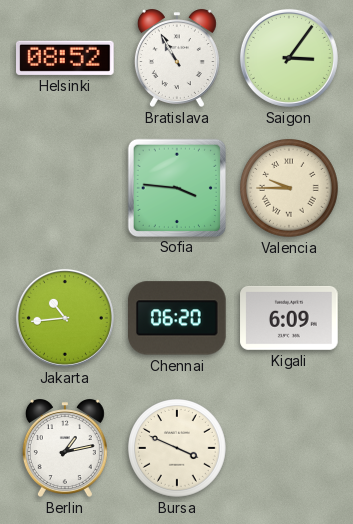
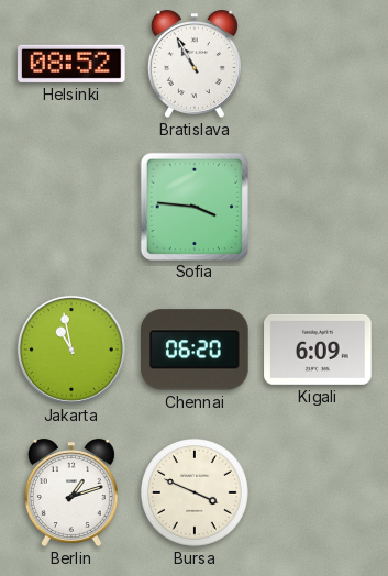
Saigon: 3:06 -> none (289, 58)
Valencia: 9:45 -> none (290, 189)
Jakarta: 10:44 -> 10:58 (71, 350)
Berlin: 1:13 -> 1:12 (71, 492)
